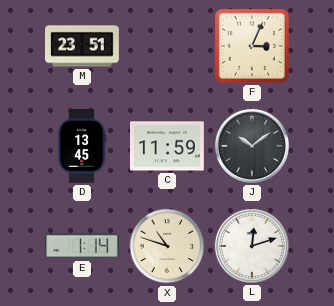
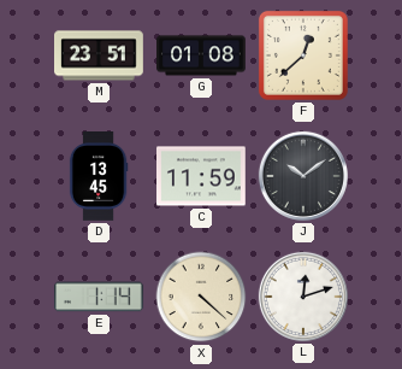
G: none -> 01:08 (201, 55)
F: 3:04 -> 12:38 (303, 55)
X: 10:48 -> 4:22 (201, 297)
